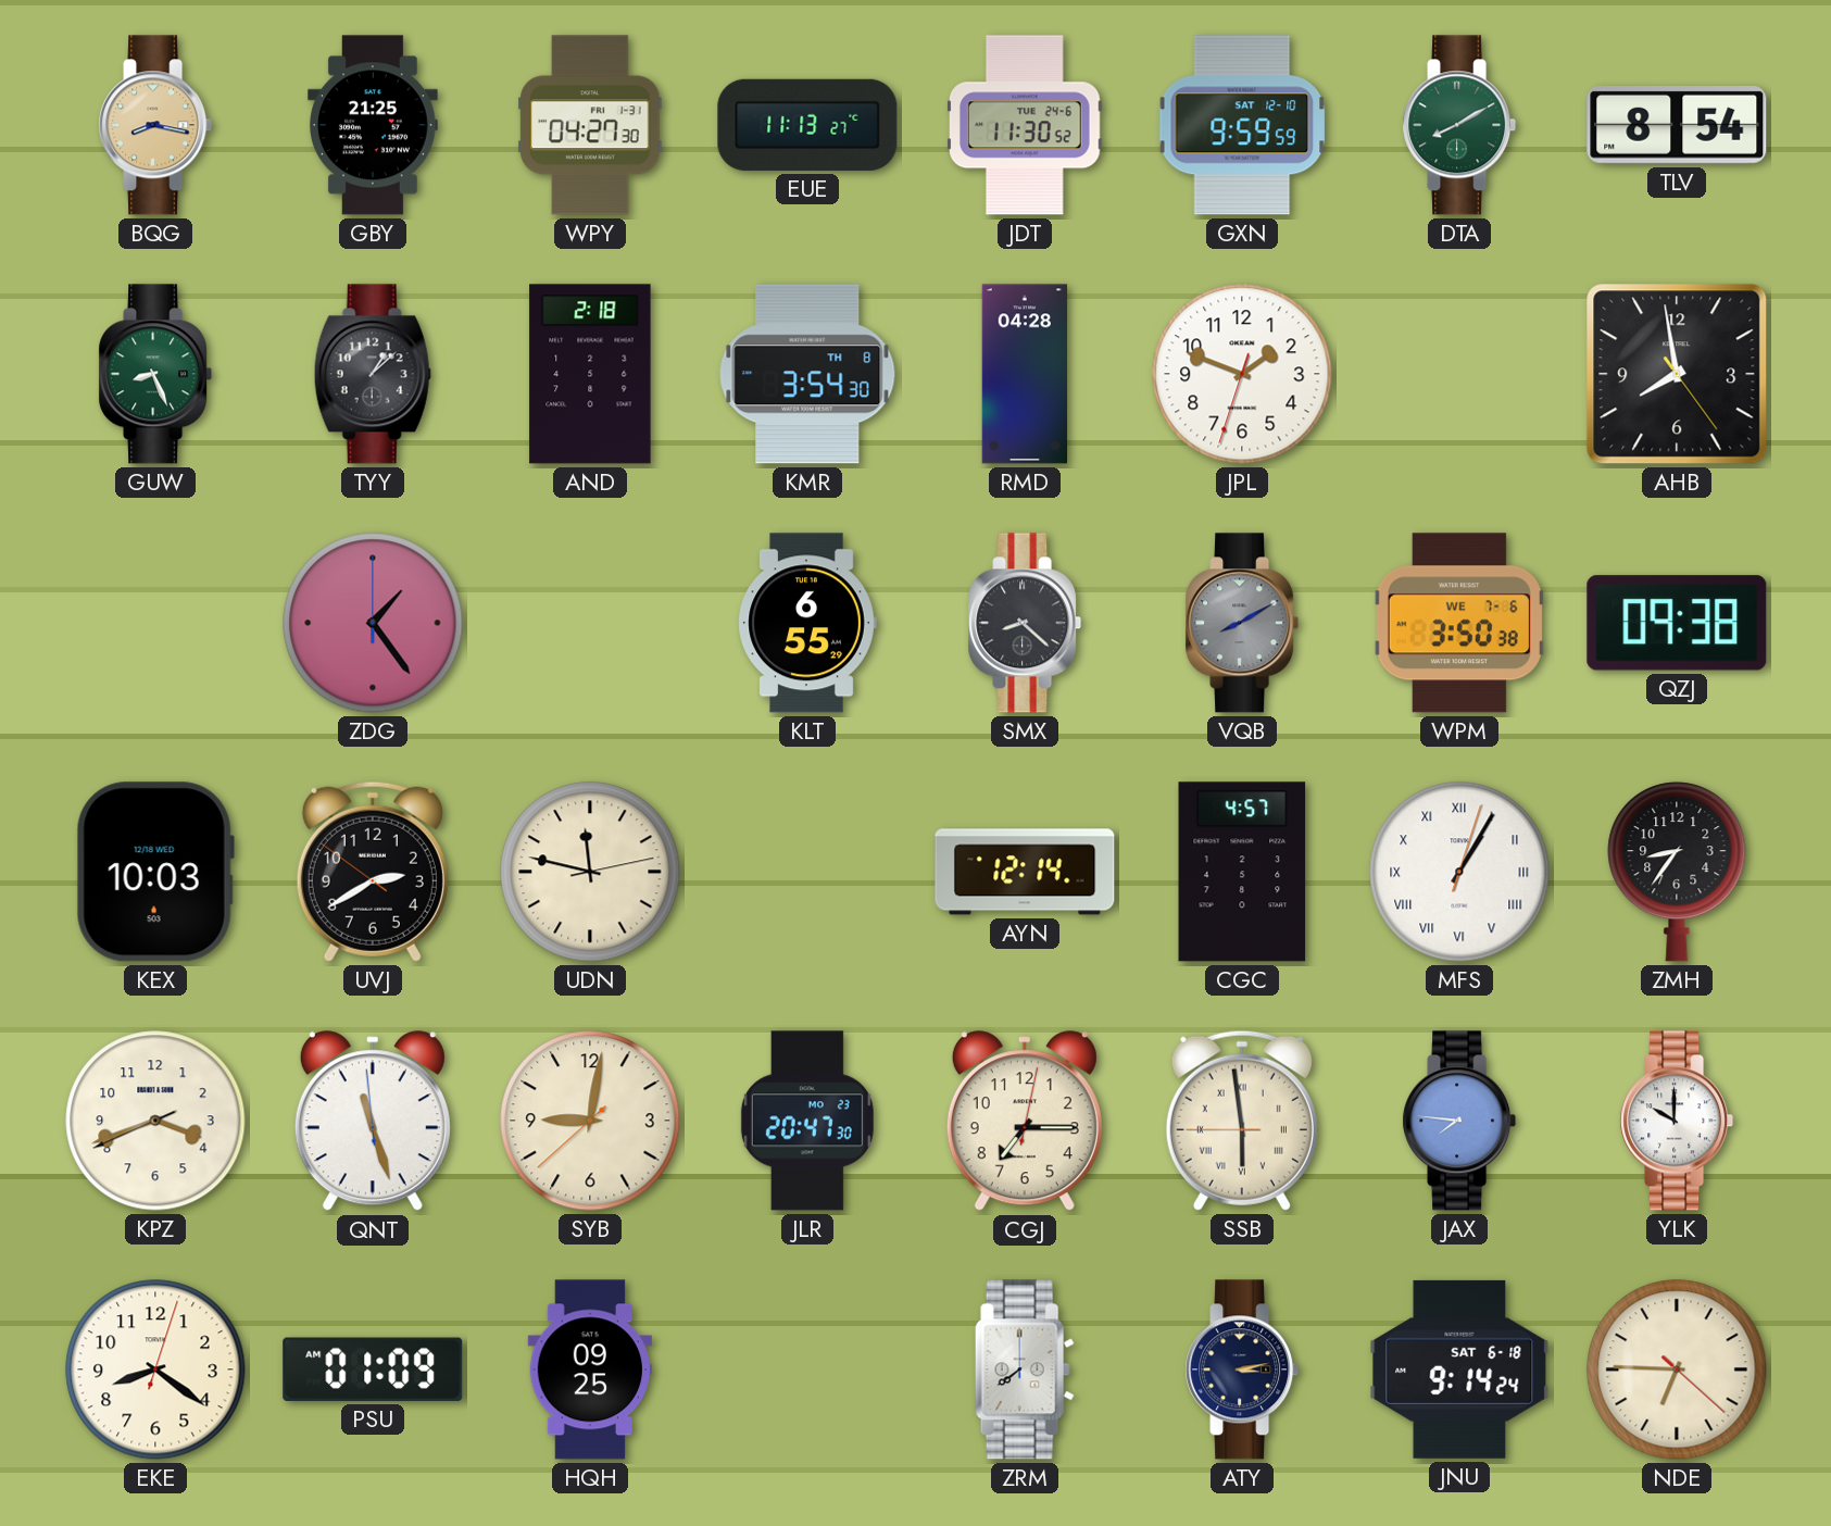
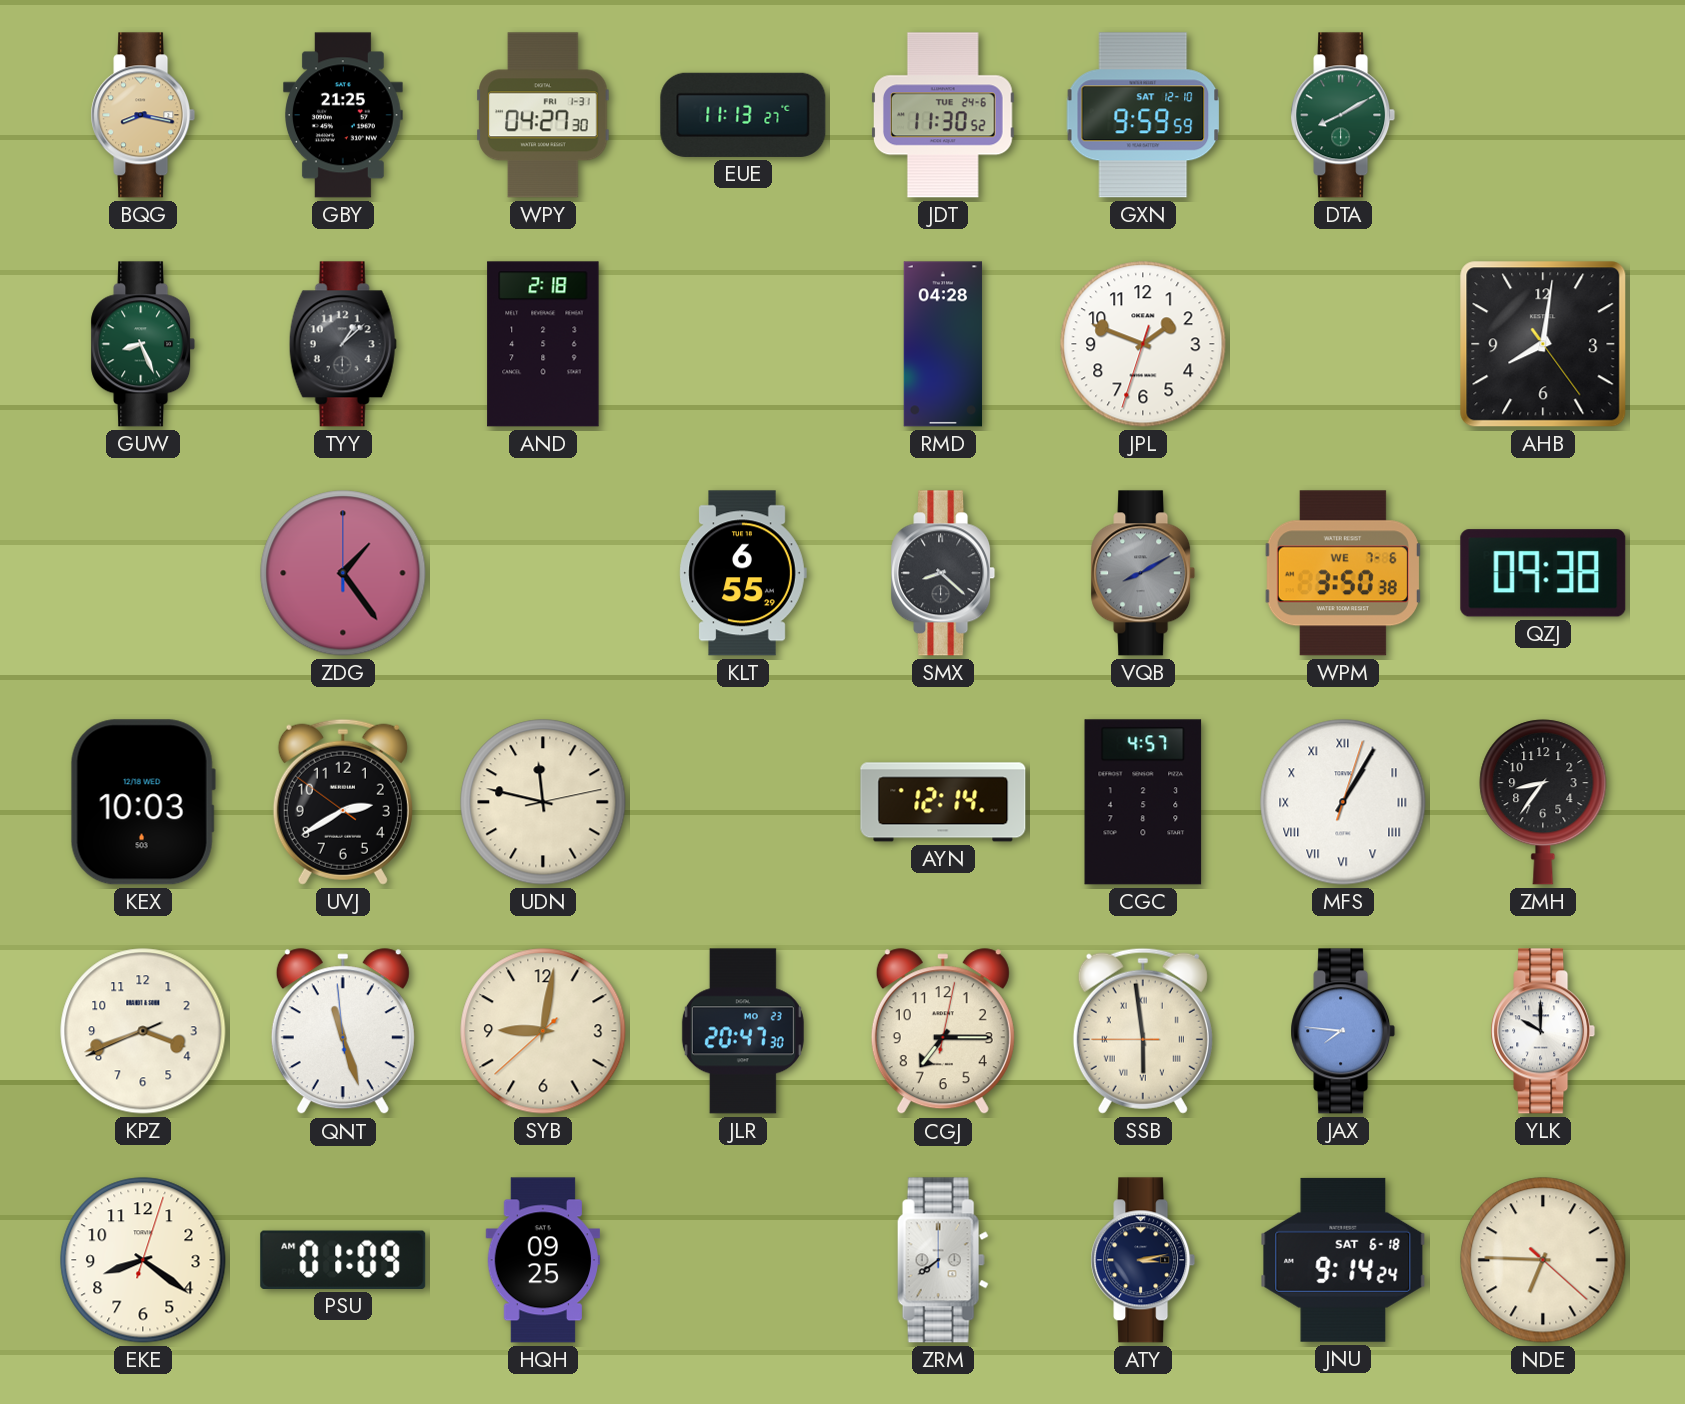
TLV: 8:54 -> none (1677, 126)
KMR: 3:54 -> none (807, 374)
AHB: 7:58 -> 8:01 (1543, 344)
